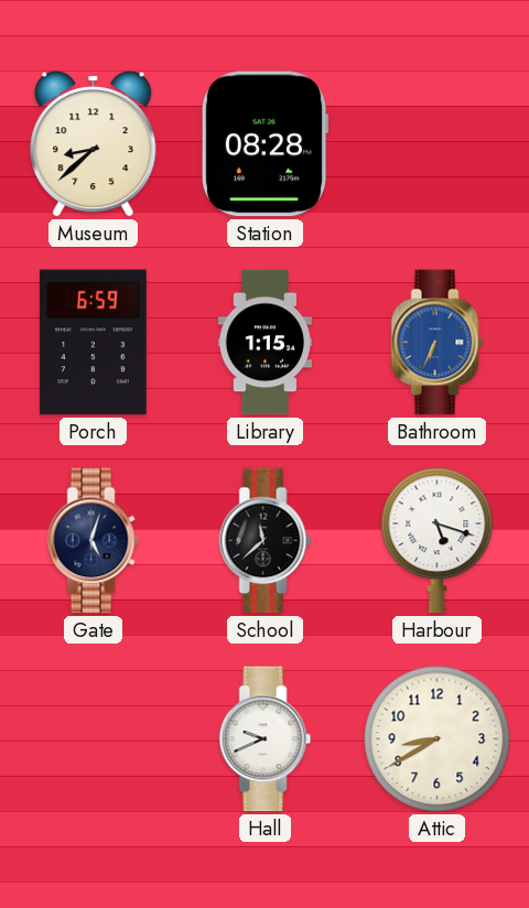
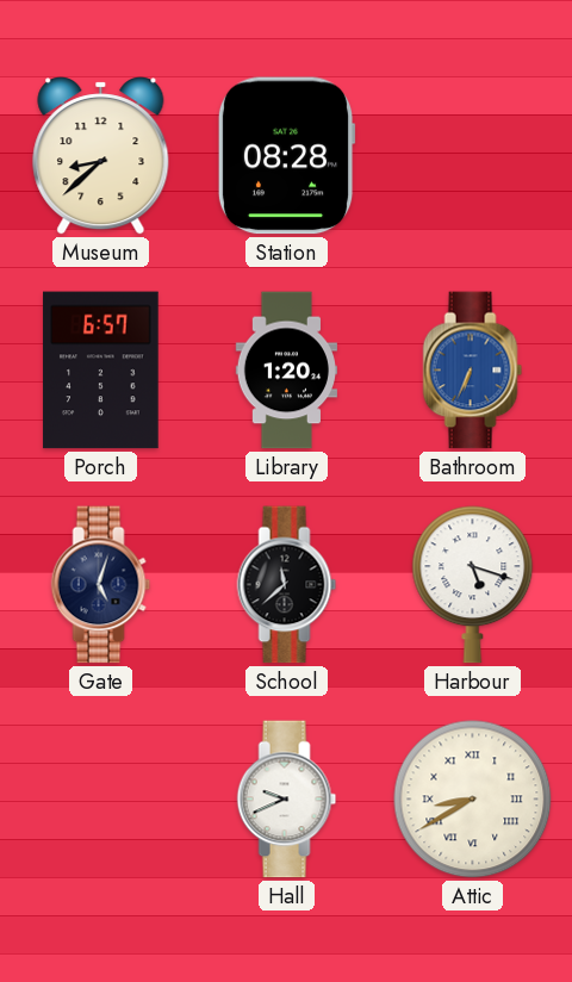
Porch: 6:59 -> 6:57 (101, 371)
Library: 1:15 -> 1:20 (286, 371)
Attic numerals: Arabic -> Roman (473, 800)
